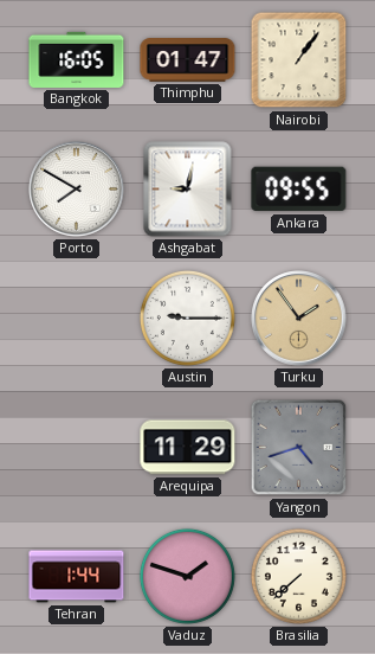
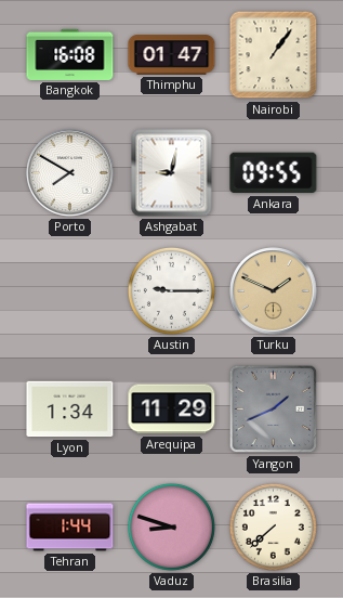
Bangkok: 16:05 -> 16:08 (70, 54)
Turku: 1:54 -> 1:49 (274, 291)
Lyon: none -> 1:34 (70, 409)
Yangon: 4:42 -> 1:41 (274, 409)
Vaduz: 1:48 -> 8:48 (171, 526)
